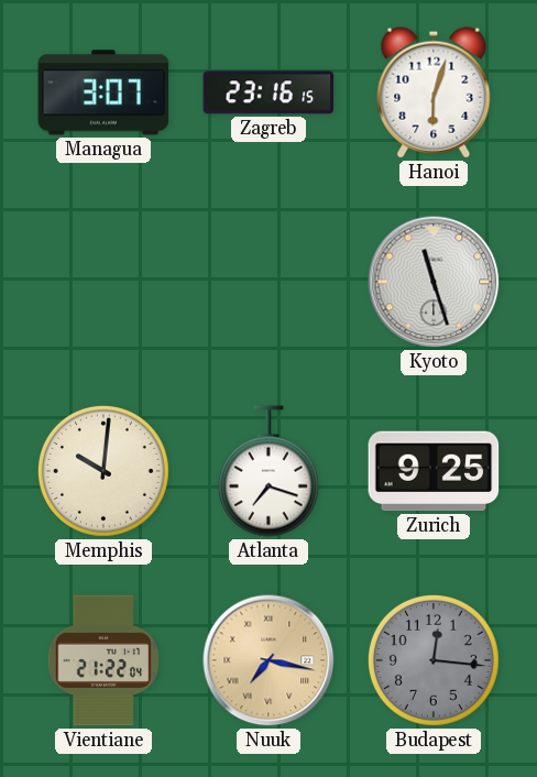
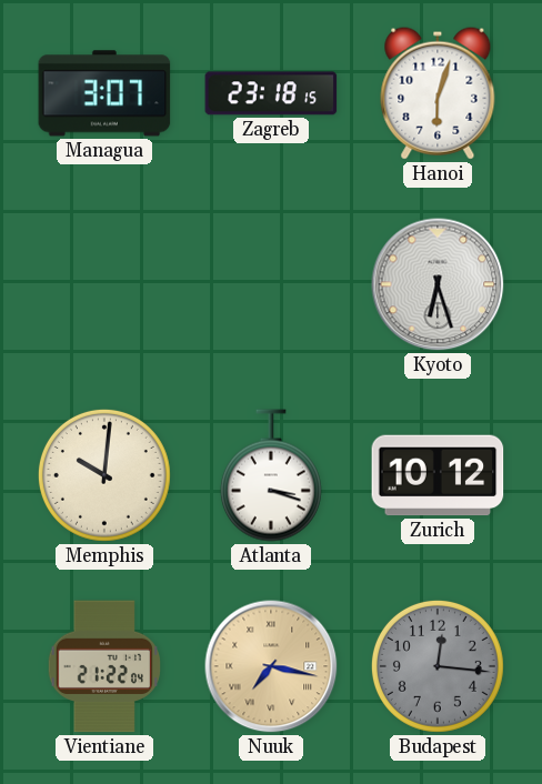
Zagreb: 23:16 -> 23:18 (271, 93)
Kyoto: 11:27 -> 6:27 (438, 284)
Atlanta: 7:18 -> 3:18 (271, 475)
Zurich: 9:25 -> 10:12 (438, 475)
